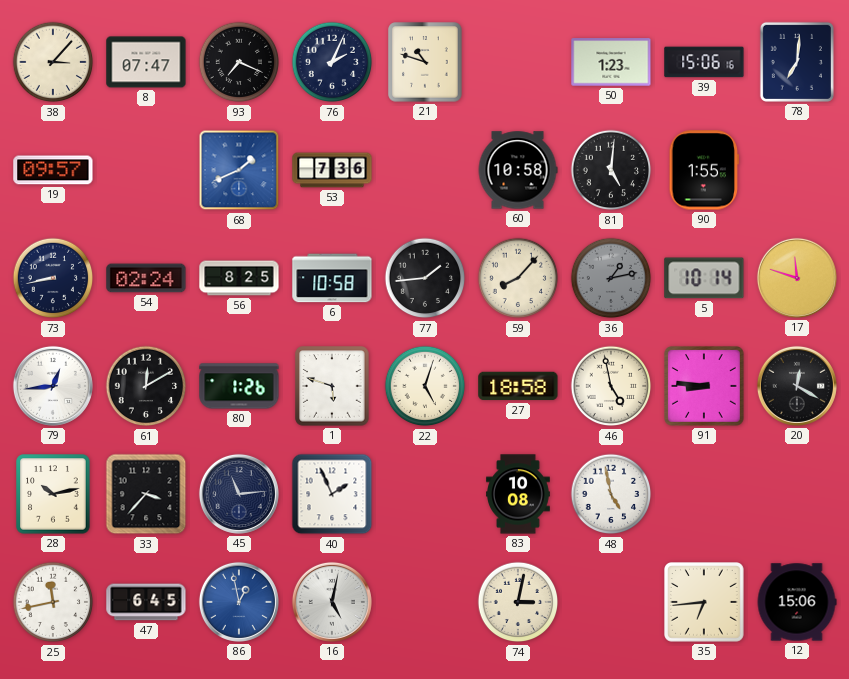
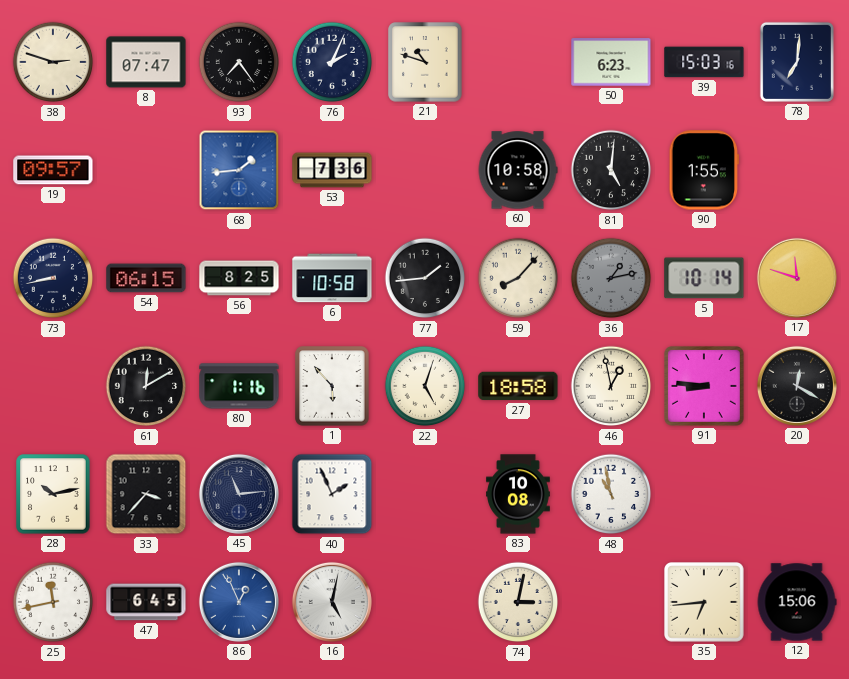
38: 3:07 -> 2:48 (53, 62)
93: 7:19 -> 7:24 (239, 62)
50: 1:23 -> 6:23 (611, 62)
39: 15:06 -> 15:03 (704, 62)
68: 1:41 -> 1:44 (239, 170)
54: 02:24 -> 06:15 (146, 278)
79: 12:44 -> none (53, 386)
80: 1:26 -> 1:16 (239, 386)
1: 5:48 -> 5:53 (332, 386)
46: 4:58 -> 12:58 (611, 386)
48: 4:58 -> 10:58 (611, 494)
86: 12:58 -> 12:56 (239, 602)
